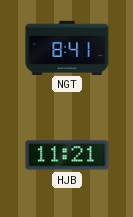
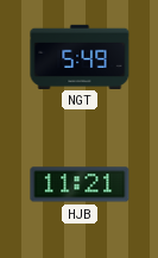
NGT: 8:41 -> 5:49 (80, 56)
